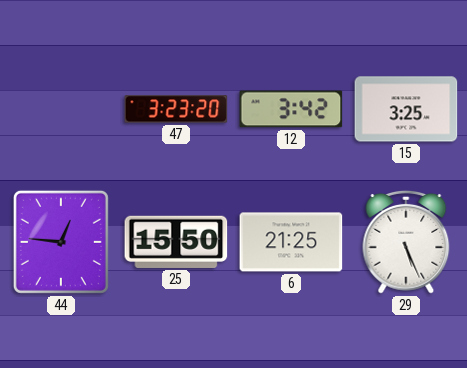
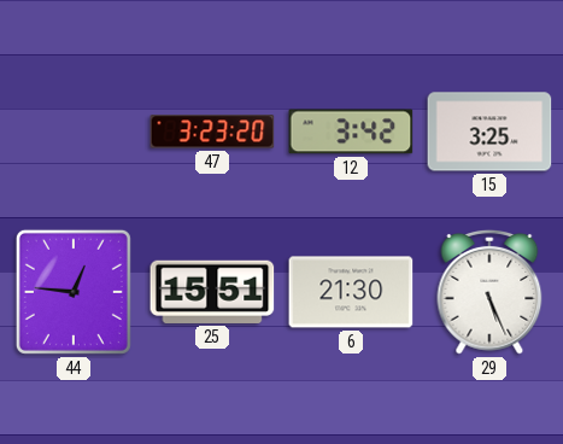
25: 15:50 -> 15:51 (212, 292)
6: 21:25 -> 21:30 (351, 292)
